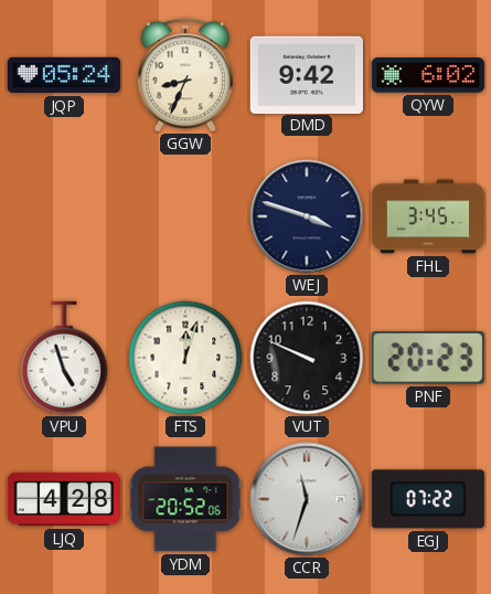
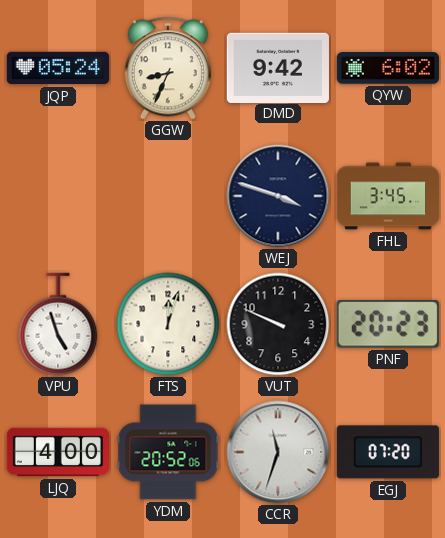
LJQ: 4:28 -> 4:00 (57, 452)
EGJ: 07:22 -> 07:20 (388, 452)
